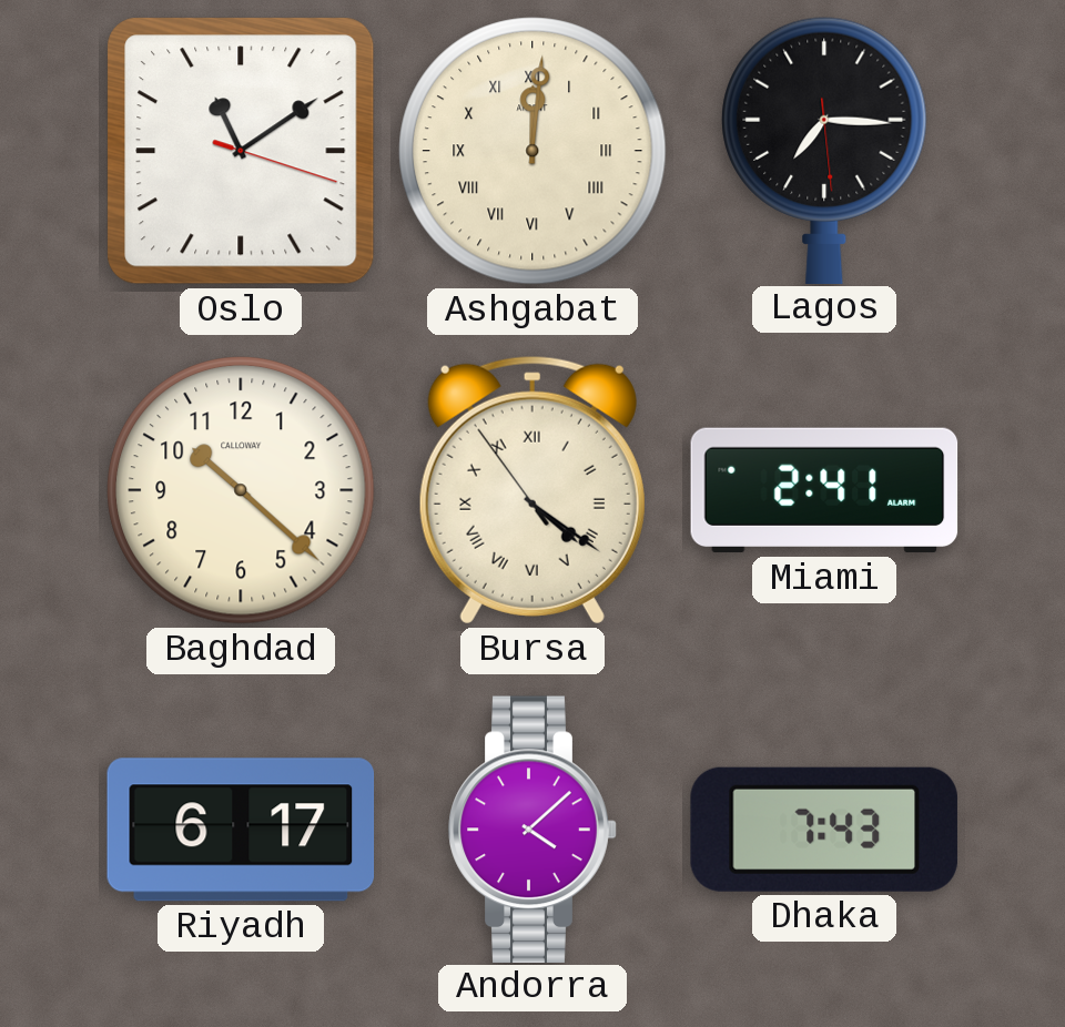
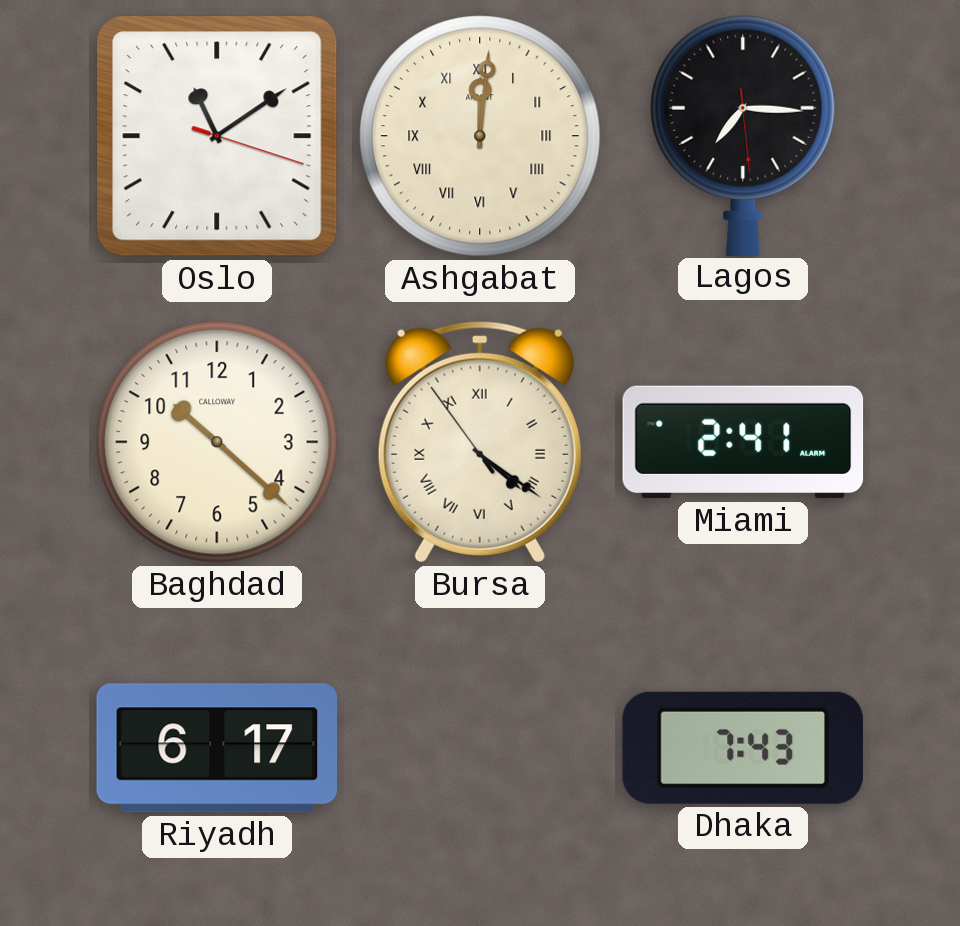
Andorra: 4:08 -> none (532, 828)
